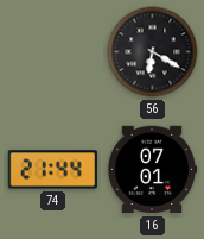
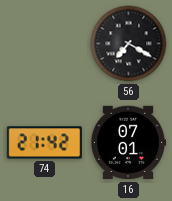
56: 6:20 -> 7:20 (129, 44)
74: 21:44 -> 21:42 (44, 143)
